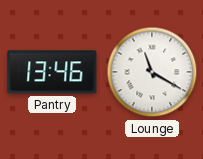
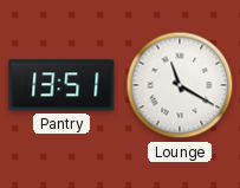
Pantry: 13:46 -> 13:51 (61, 85)
